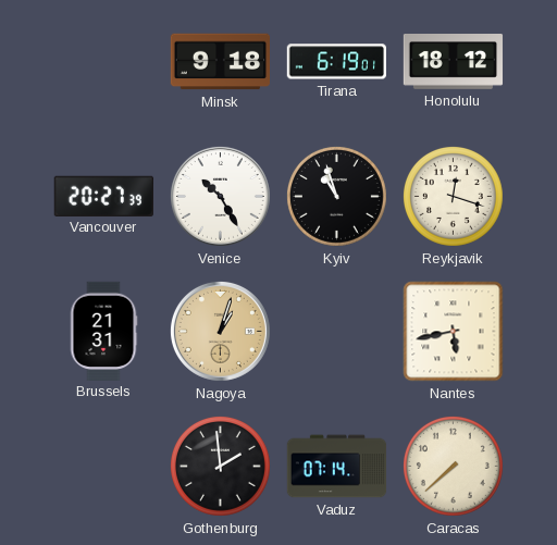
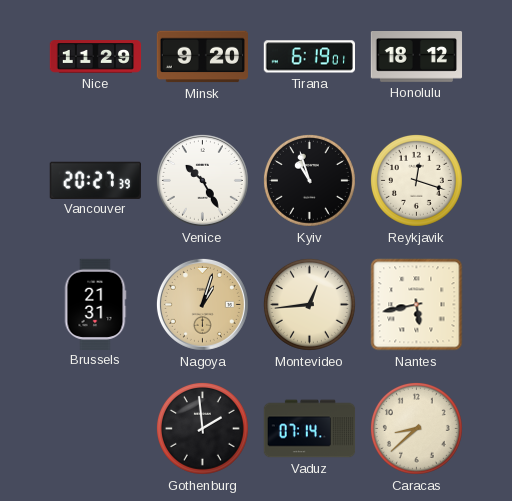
Nice: none -> 11:29 (96, 57)
Minsk: 9:18 -> 9:20 (202, 57)
Montevideo: none -> 12:44 (309, 304)
Caracas: 7:38 -> 8:38 (416, 428)
